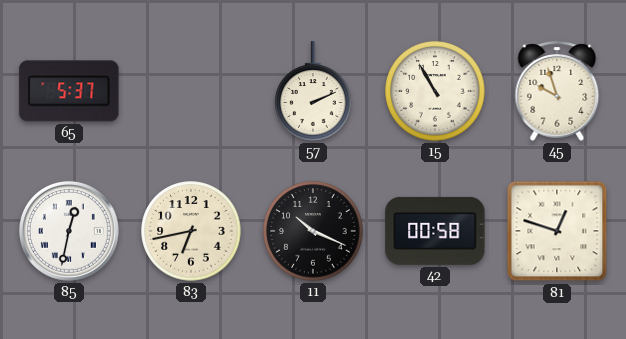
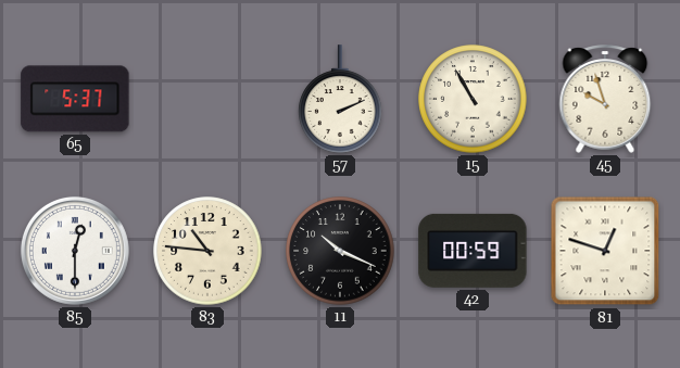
85: 12:32 -> 12:30 (75, 251)
83: 6:43 -> 10:46 (207, 251)
42: 00:58 -> 00:59 (473, 251)
